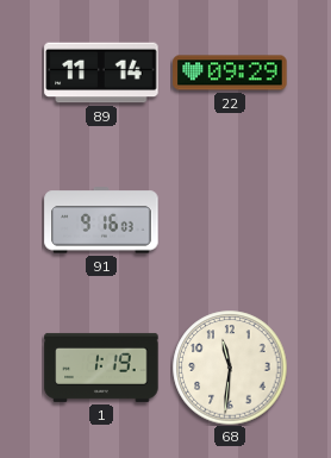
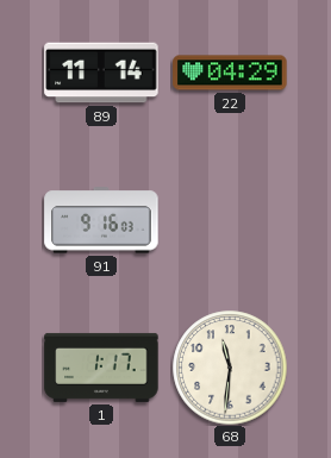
22: 09:29 -> 04:29 (230, 73)
1: 1:19 -> 1:17 (101, 368)
